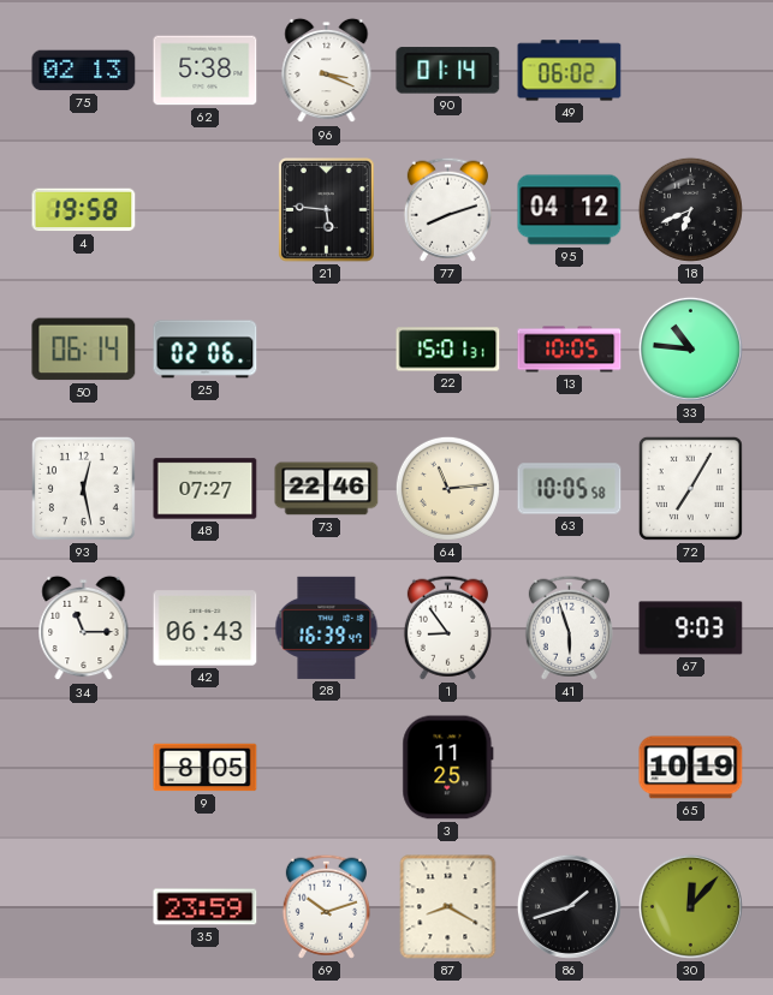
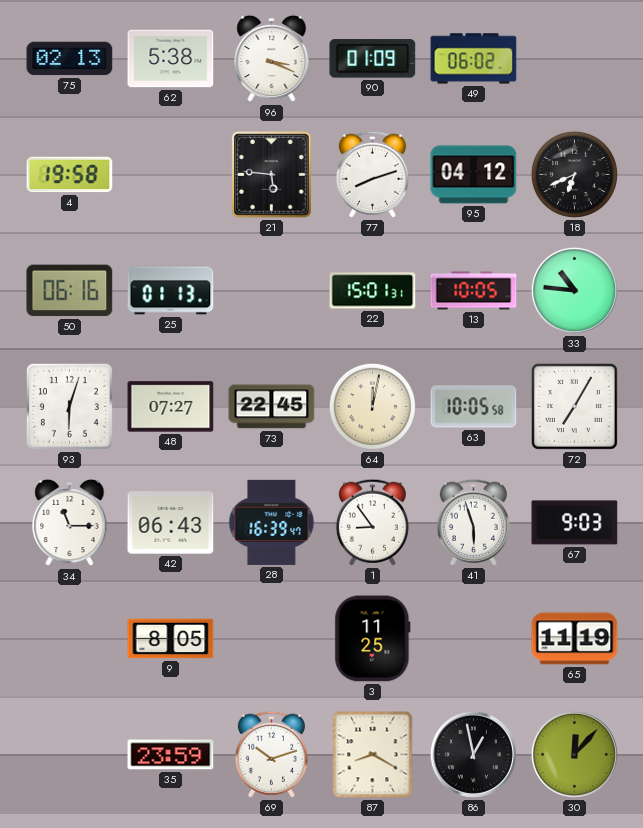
90: 01:14 -> 01:09 (373, 59)
50: 06:14 -> 06:16 (70, 291)
25: 02:06 -> 01:13 (171, 291)
93: 12:28 -> 6:03 (69, 406)
73: 22:46 -> 22:45 (272, 407)
64: 11:14 -> 12:02 (372, 406)
65: 10:19 -> 11:19 (575, 639)
86: 1:42 -> 12:58 (473, 754)
